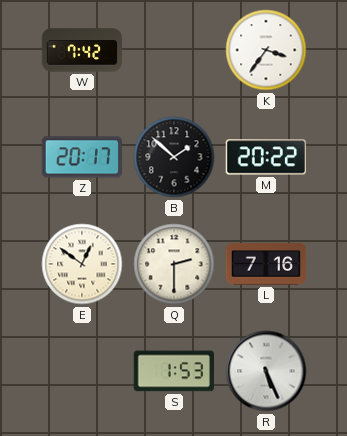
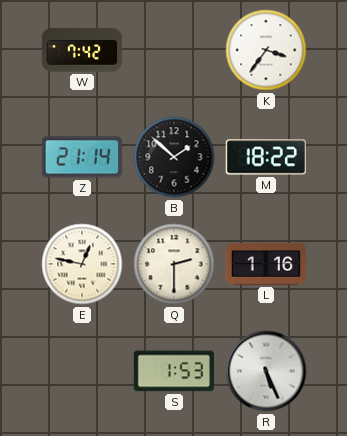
Z: 20:17 -> 21:14 (82, 157)
M: 20:22 -> 18:22 (265, 157)
E: 12:51 -> 12:47 (82, 264)
L: 7:16 -> 1:16 (266, 265)
